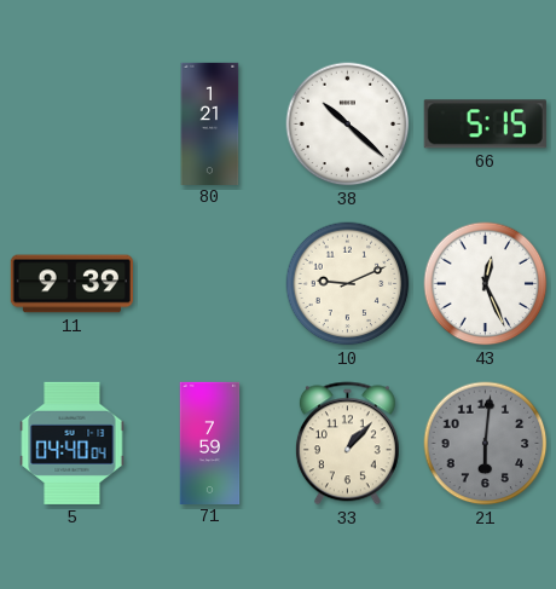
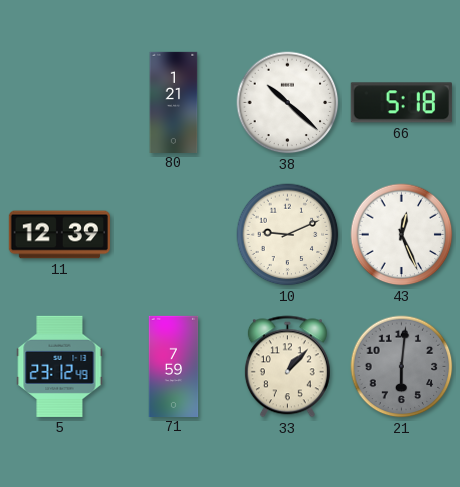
66: 5:15 -> 5:18 (401, 103)
11: 9:39 -> 12:39 (59, 235)
5: 04:40 -> 23:12 (60, 366)
